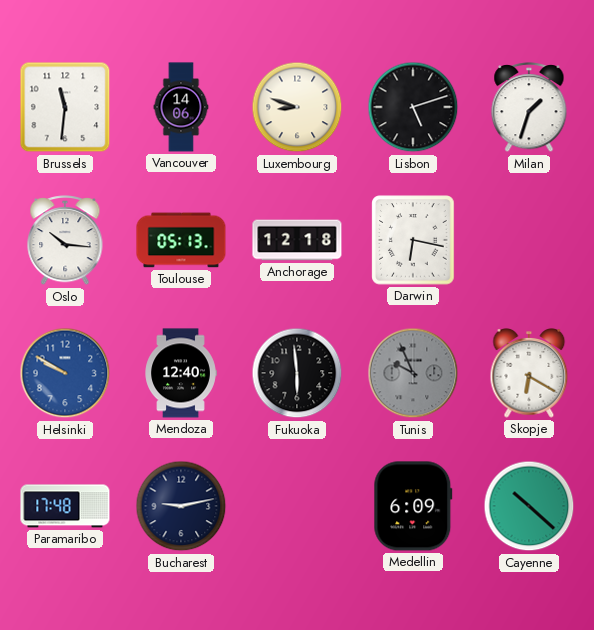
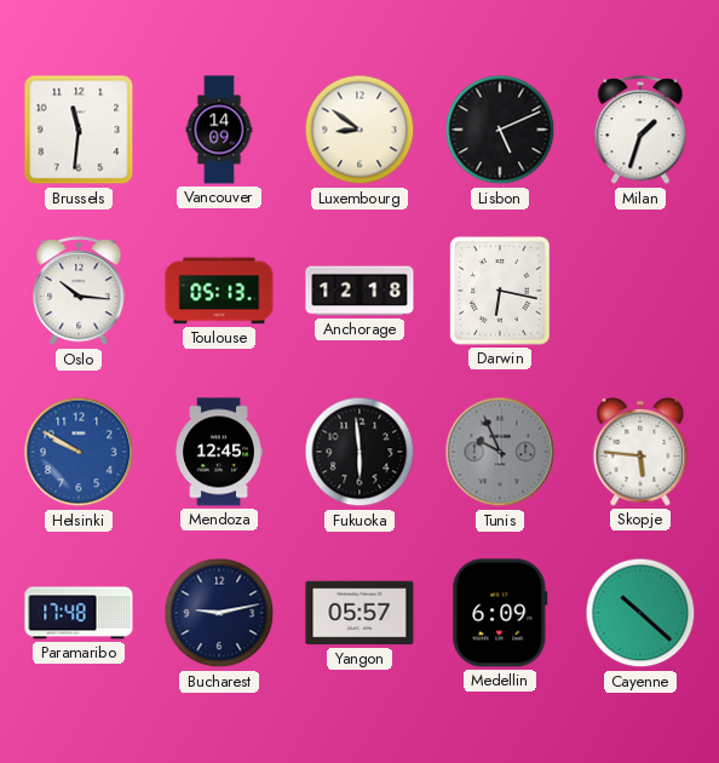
Vancouver: 14:06 -> 14:09 (219, 130)
Luxembourg: 8:48 -> 8:51 (359, 130)
Lisbon: 5:12 -> 5:11 (500, 130)
Mendoza: 12:40 -> 12:45 (219, 452)
Skopje: 6:20 -> 5:46 (640, 453)
Yangon: none -> 05:57 (359, 613)
